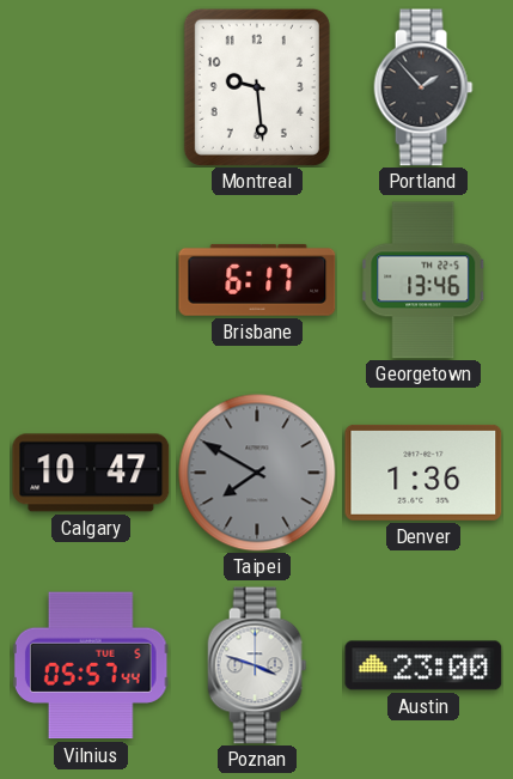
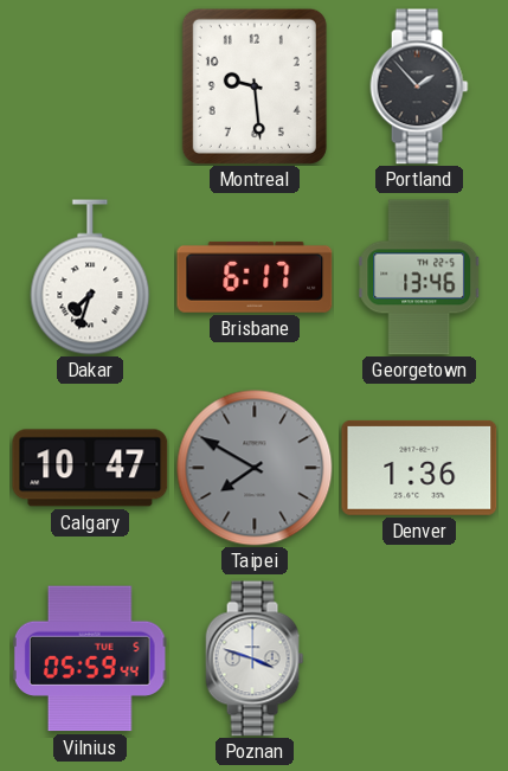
Dakar: none -> 7:33 (90, 277)
Vilnius: 05:57 -> 05:59 (90, 658)
Austin: 23:00 -> none (423, 665)
